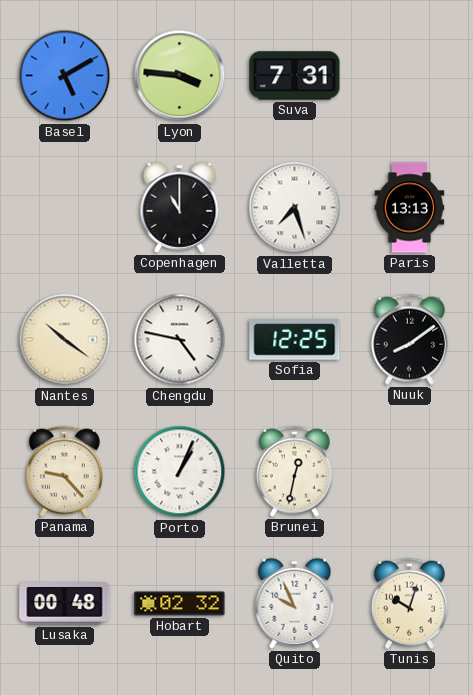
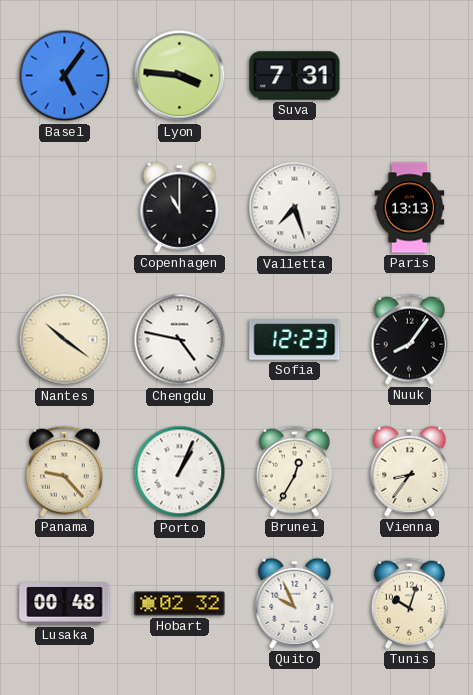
Basel: 5:10 -> 5:06 (65, 76)
Sofia: 12:25 -> 12:23 (295, 340)
Nuuk: 8:09 -> 8:06 (409, 339)
Brunei: 12:32 -> 12:35 (294, 471)
Vienna: none -> 8:36 (410, 471)
